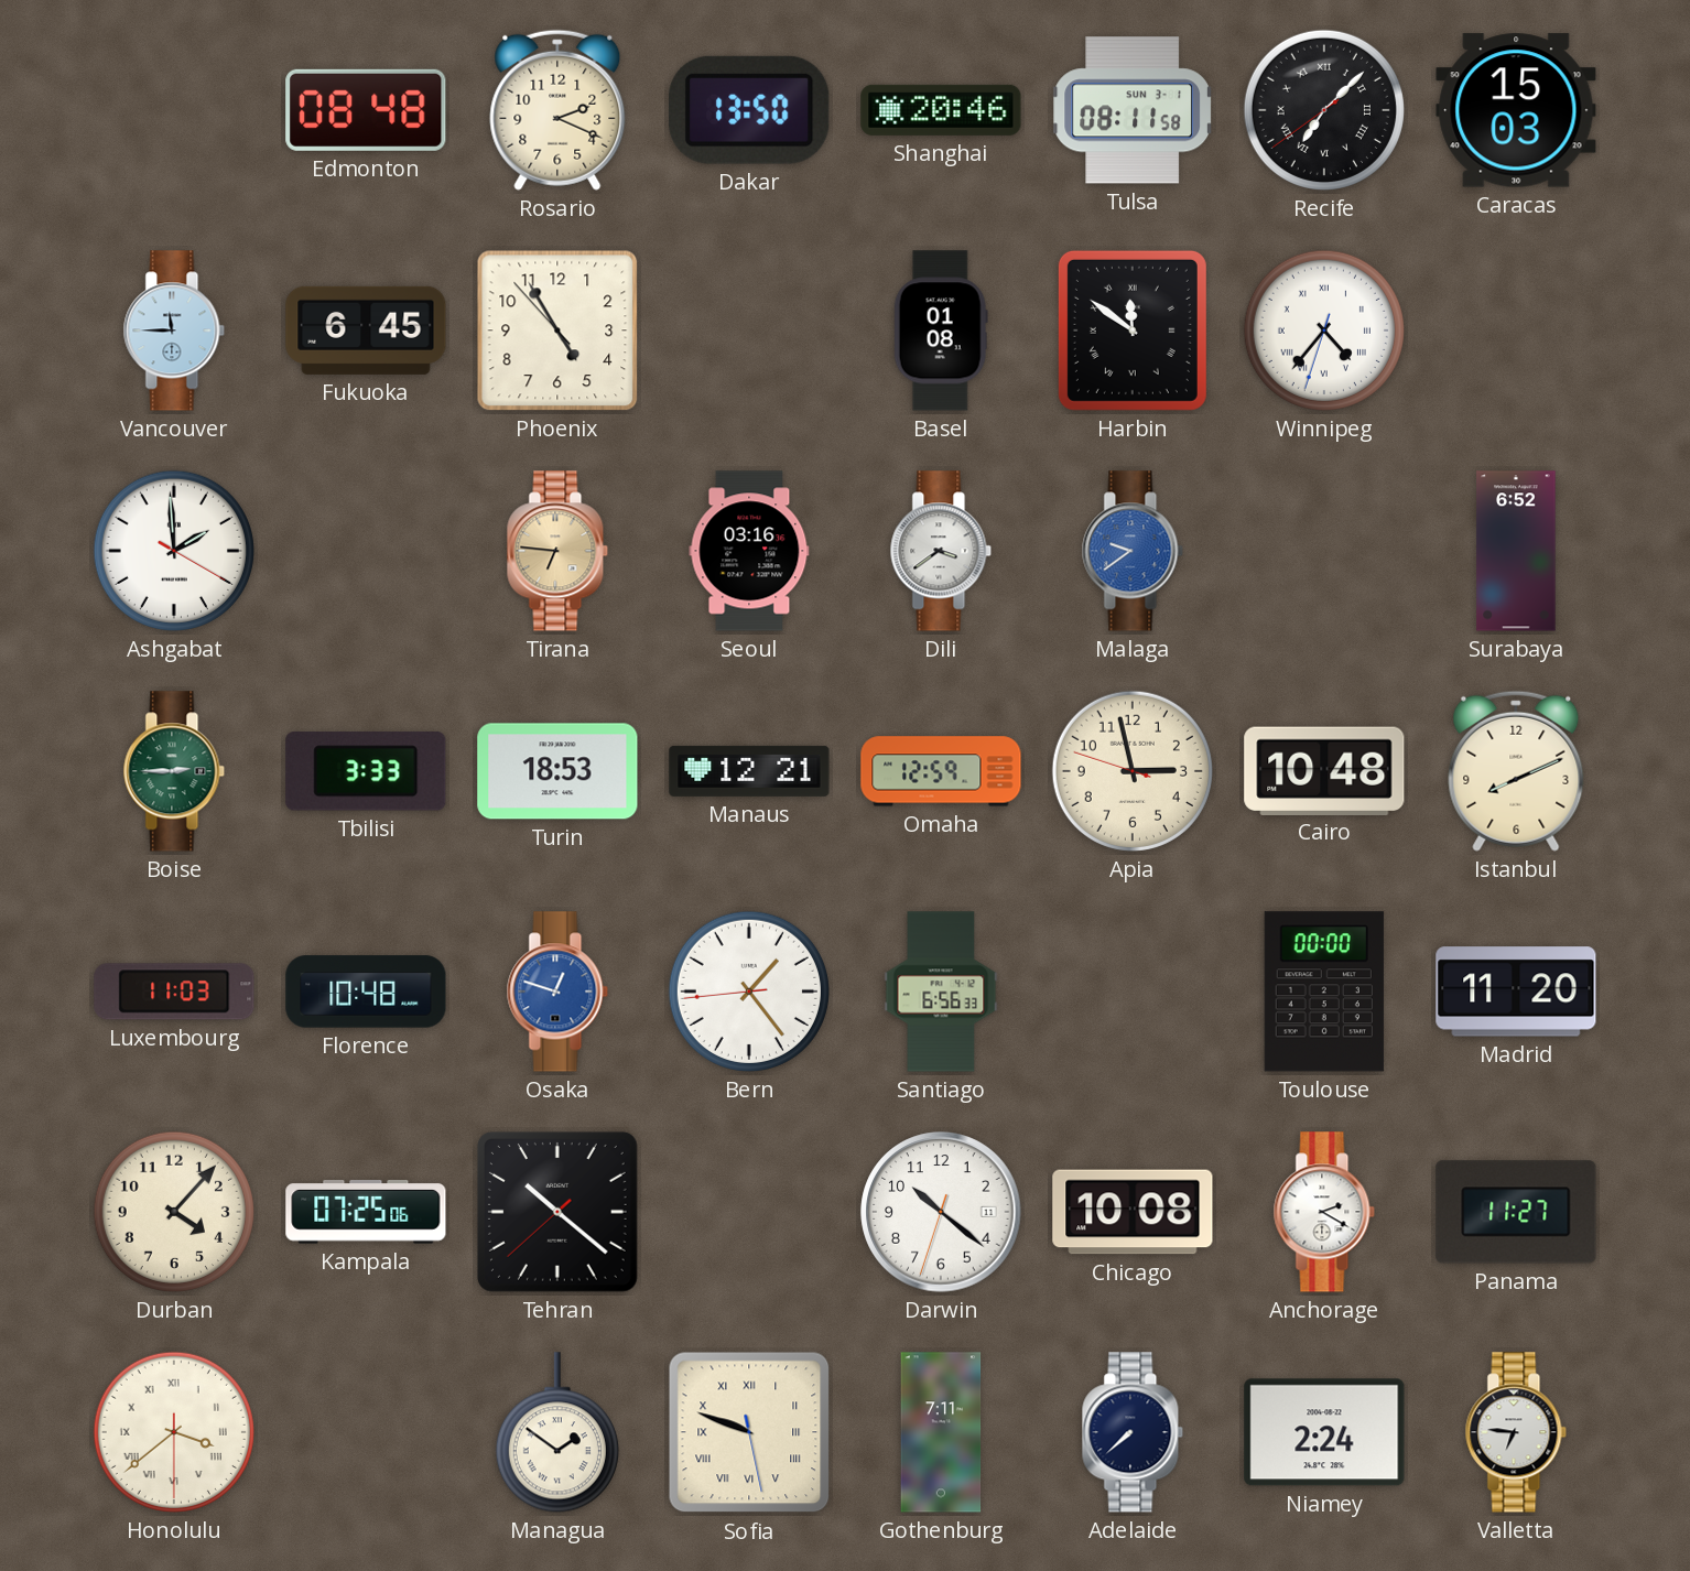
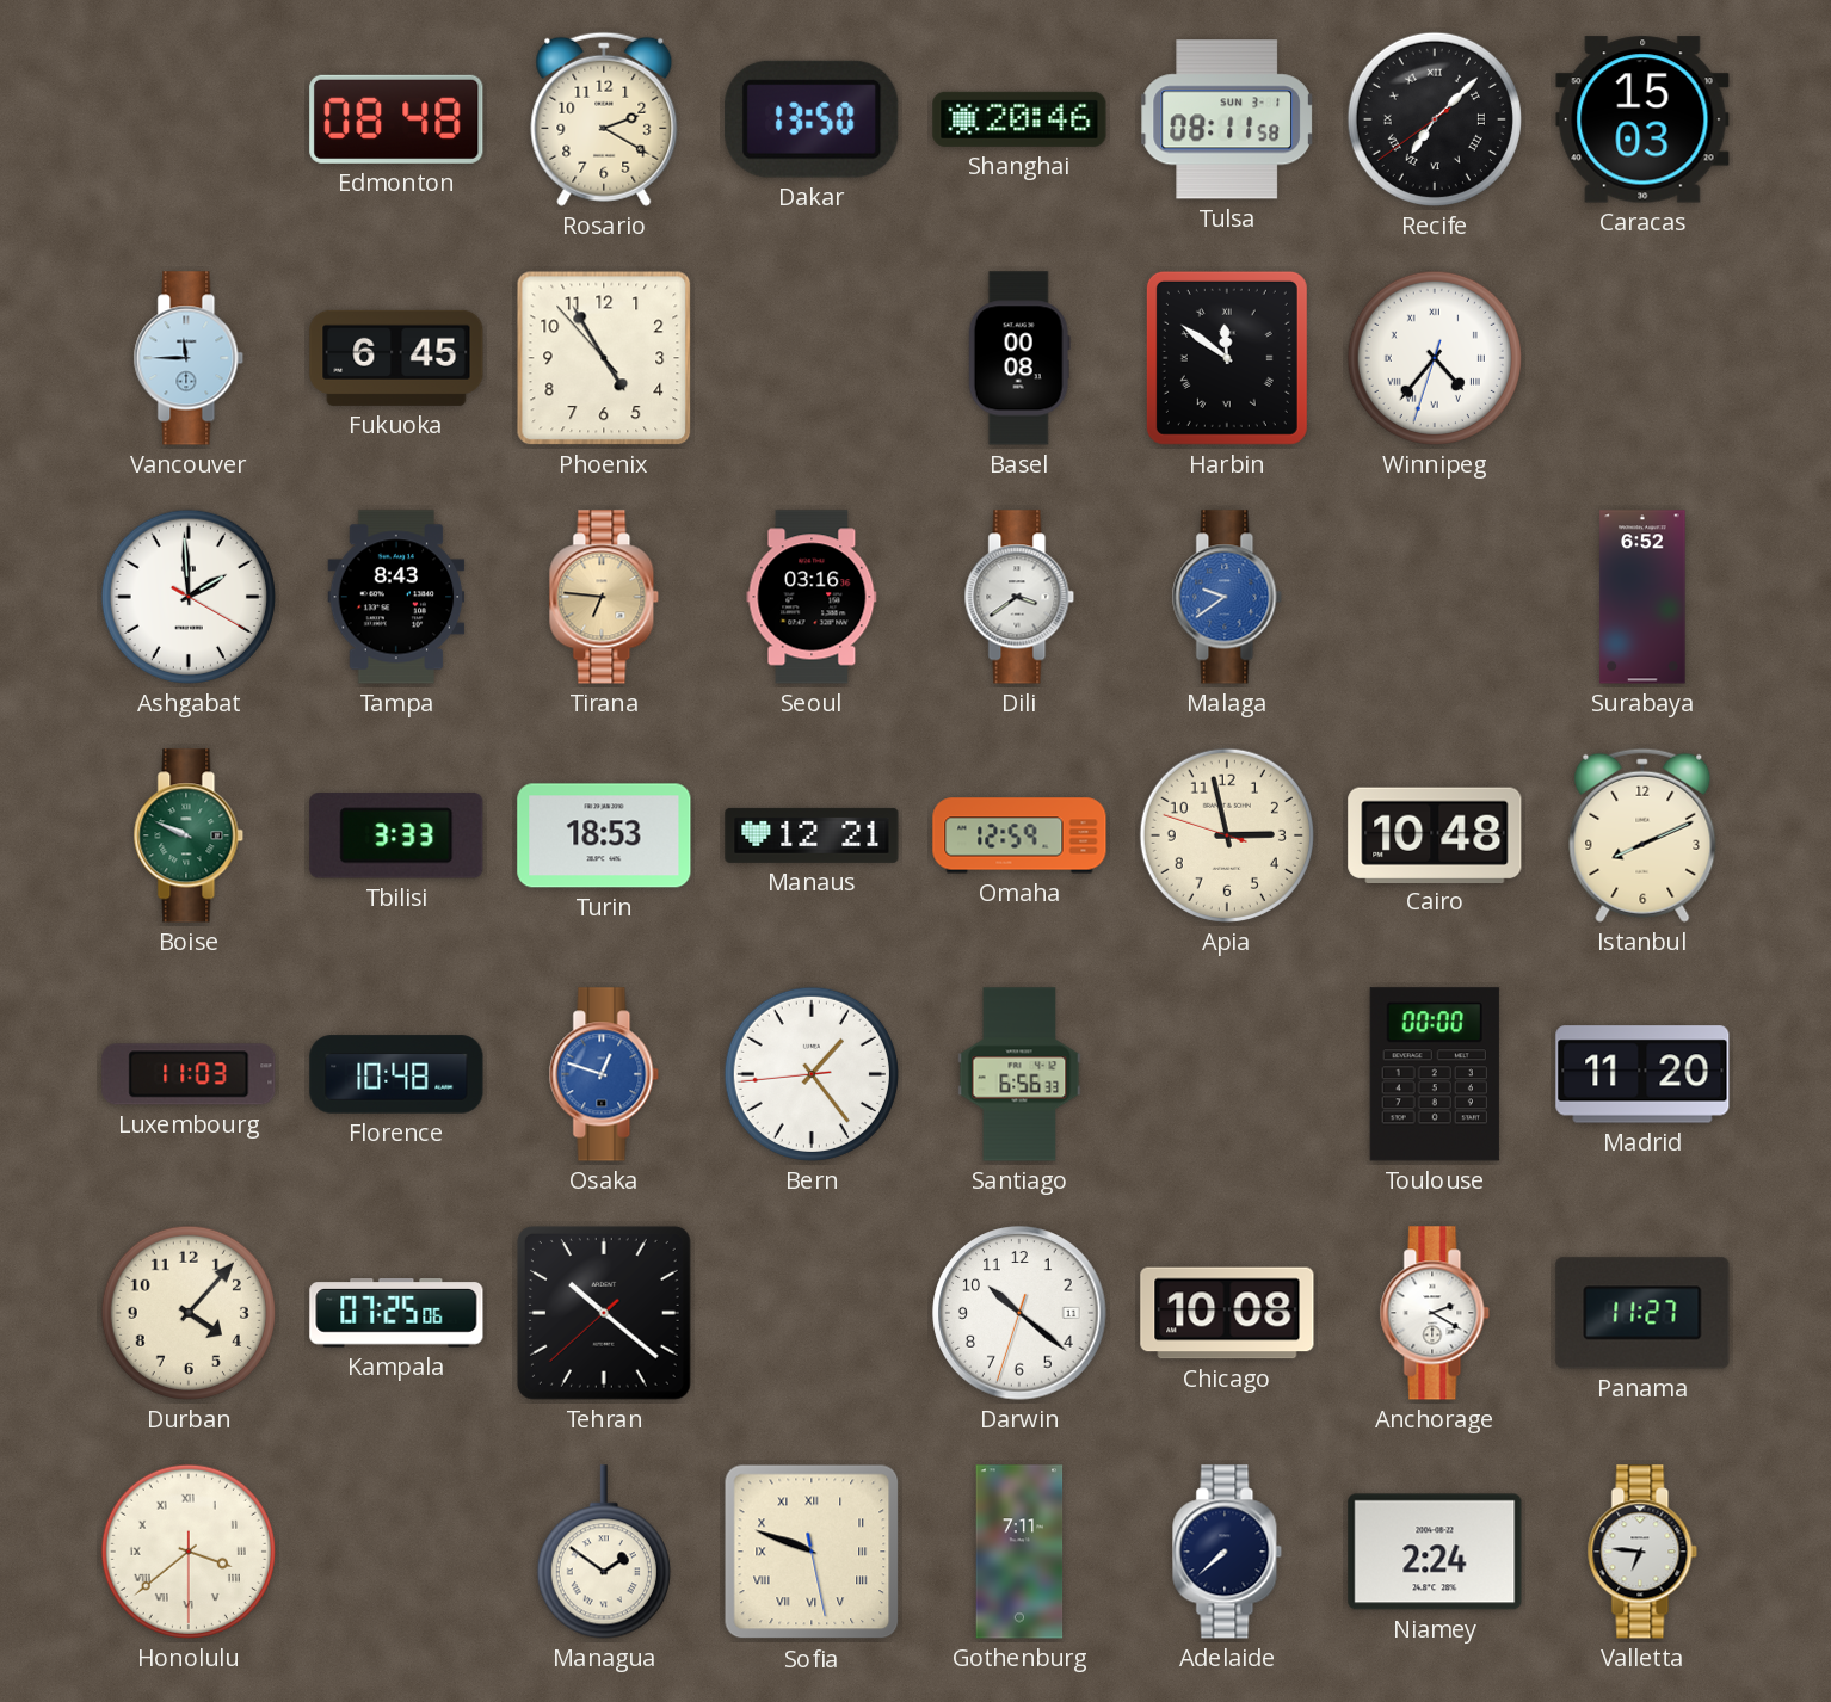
Rosario: 2:19 -> 2:20 (604, 119)
Basel: 01:08 -> 00:08 (1019, 358)
Tampa: none -> 8:43 (396, 597)
Boise: 2:45 -> 9:49 (189, 835)
